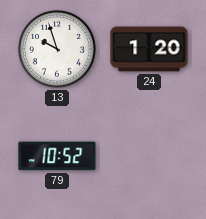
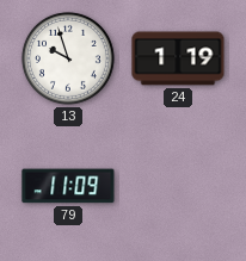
24: 1:20 -> 1:19 (178, 58)
79: 10:52 -> 11:09 (68, 186)
